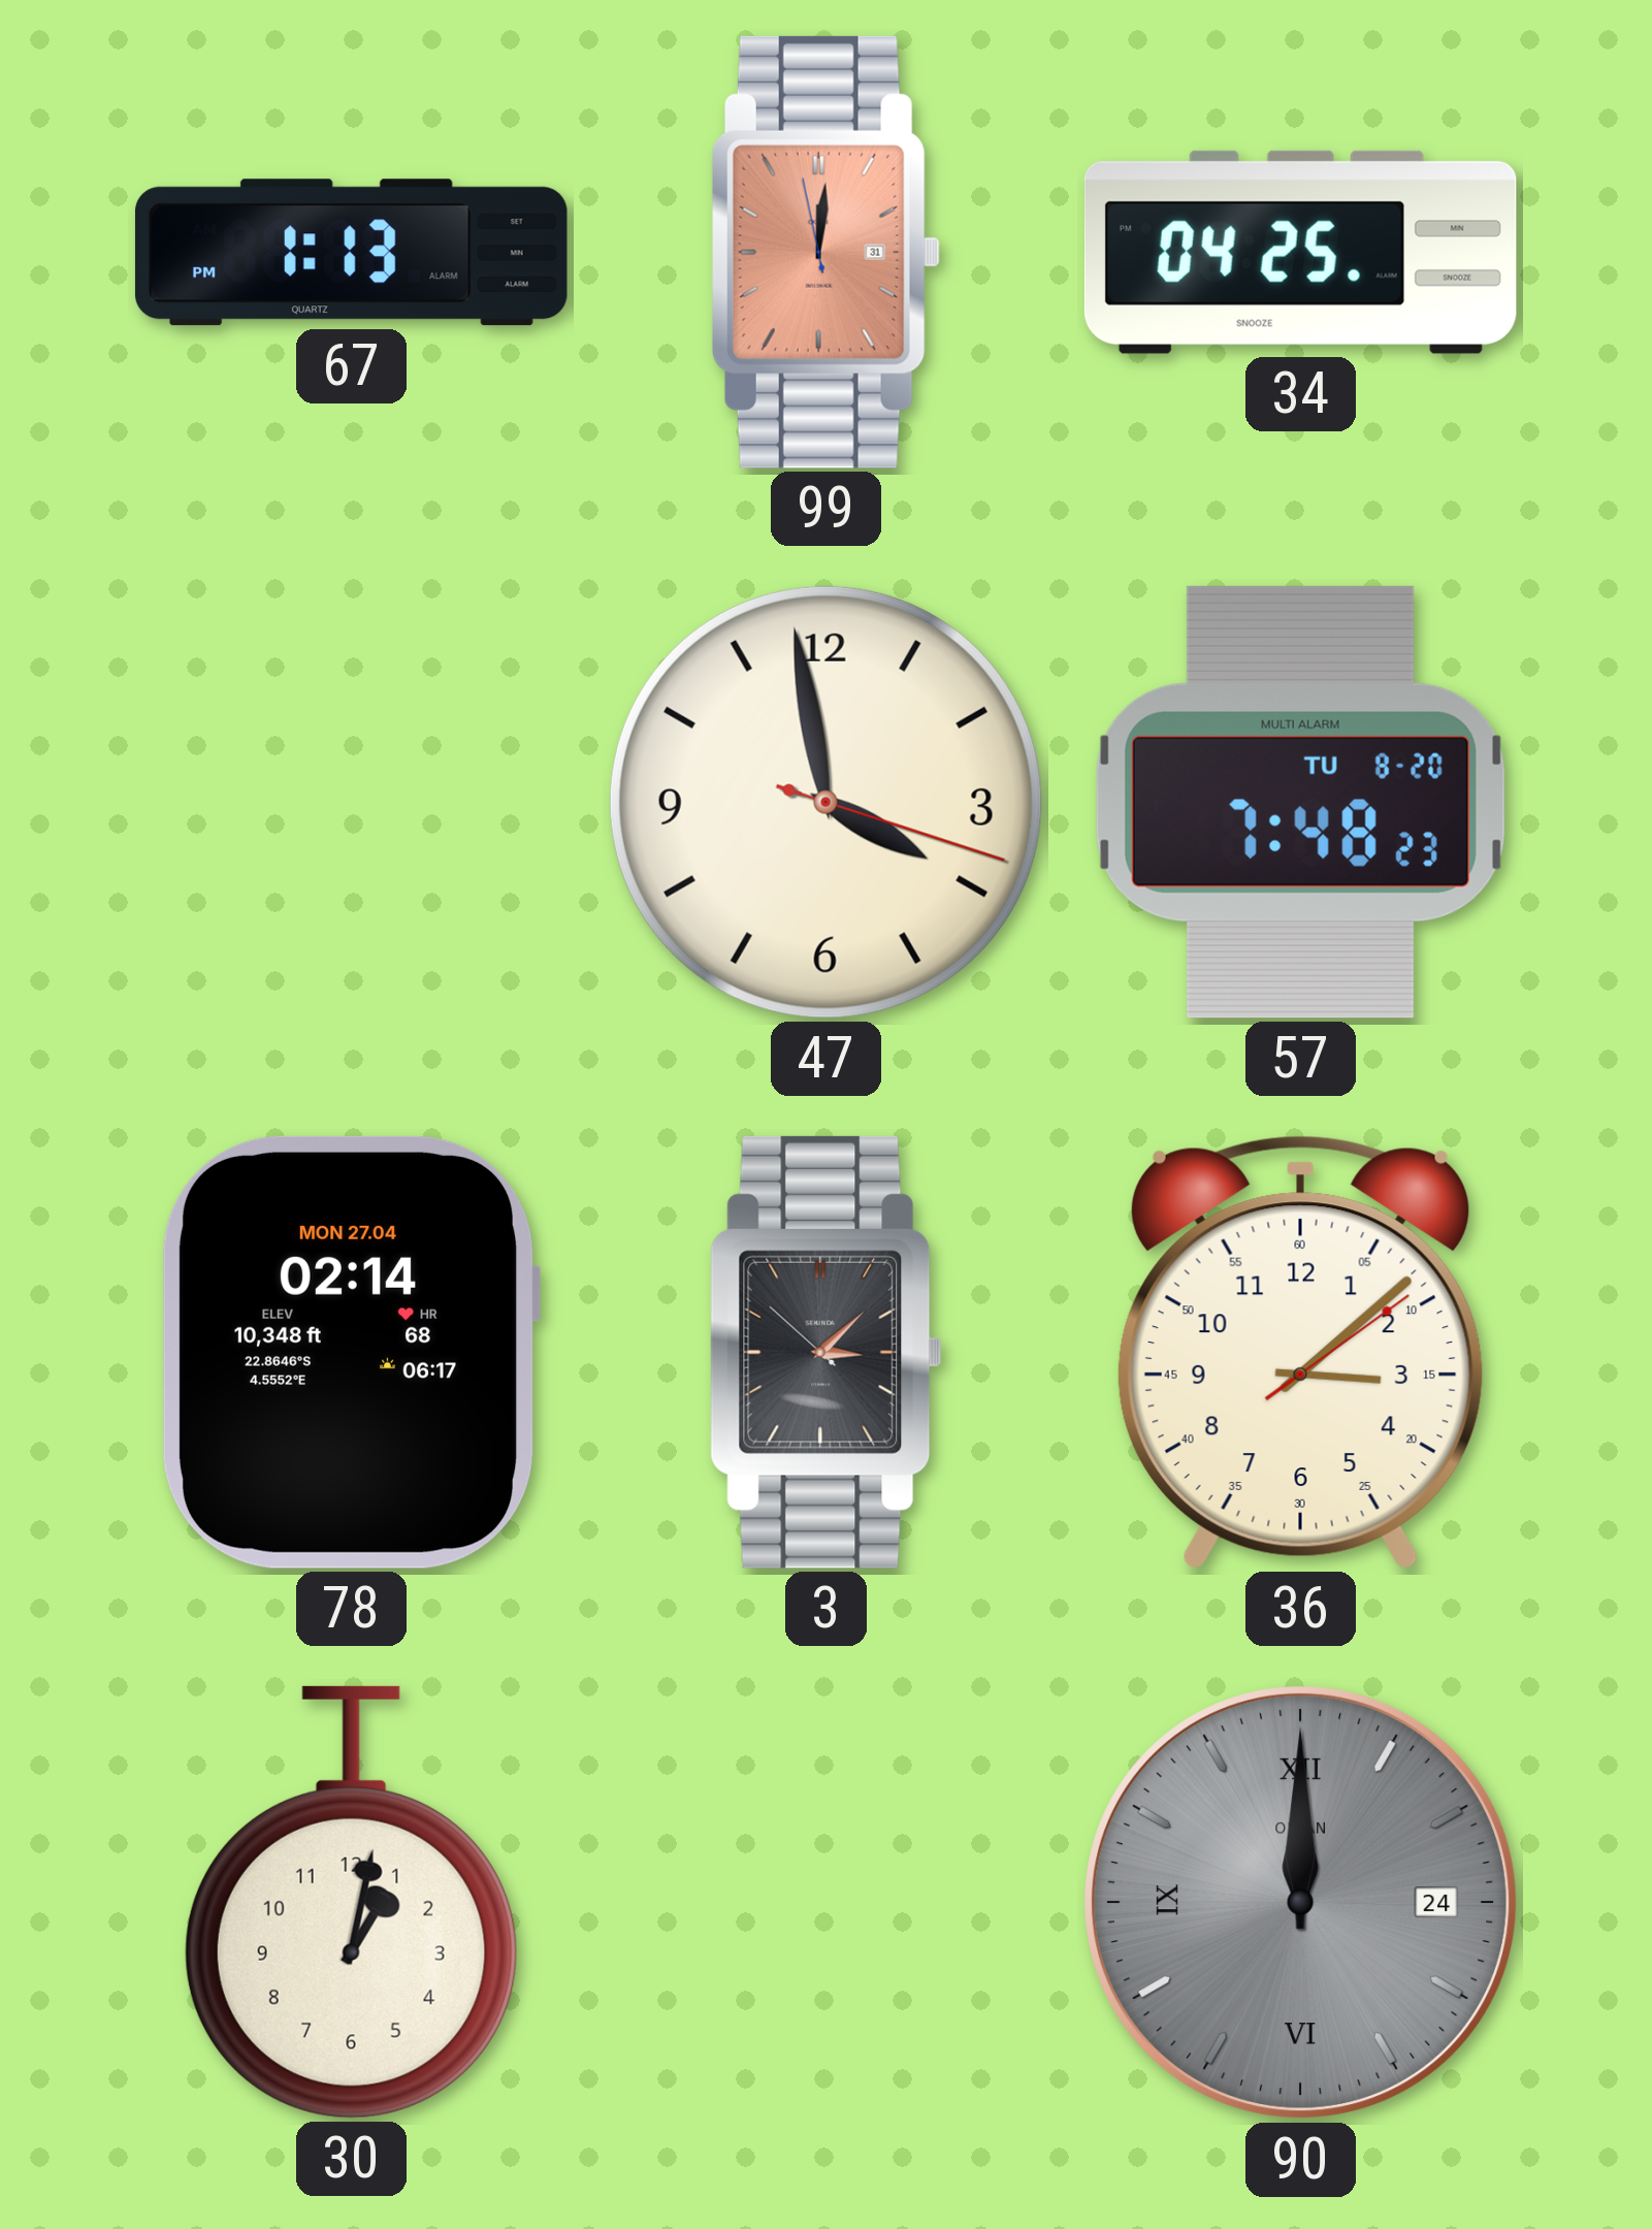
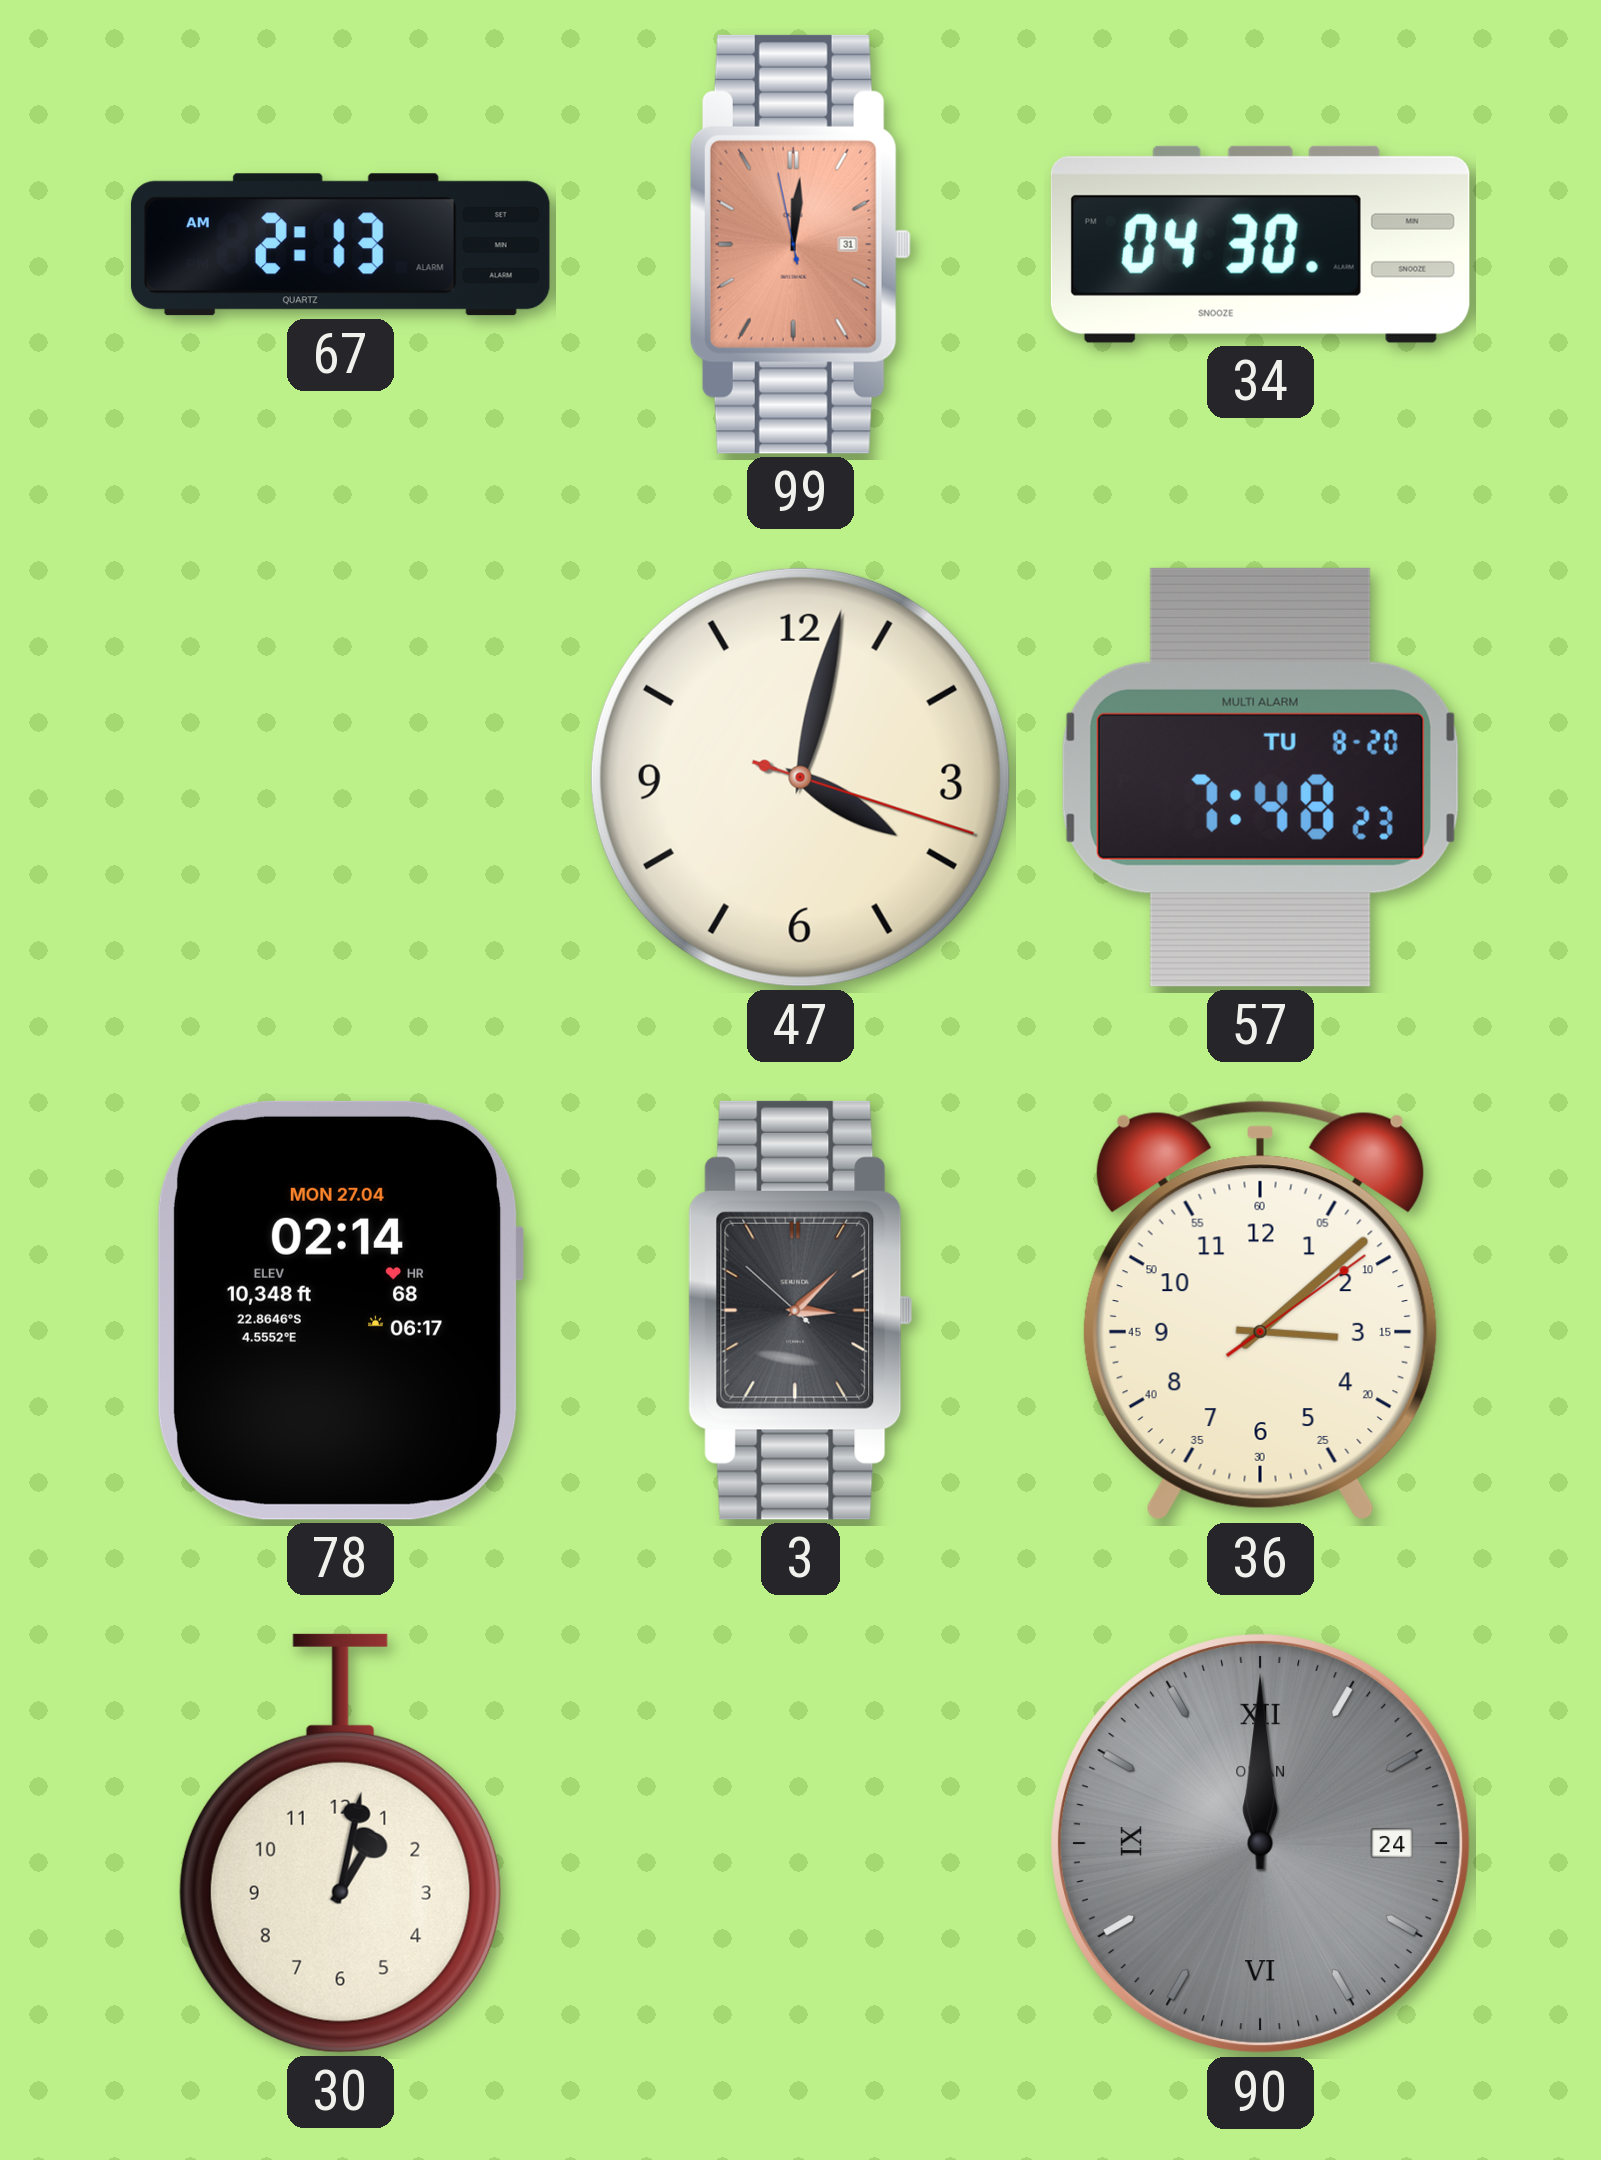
67: 1:13 -> 2:13 (340, 245)
34: 04:25 -> 04:30 (1260, 244)
47: 3:58 -> 4:02 (800, 777)
